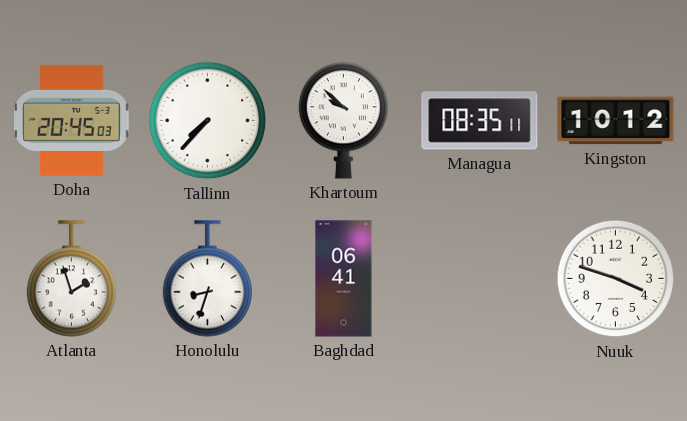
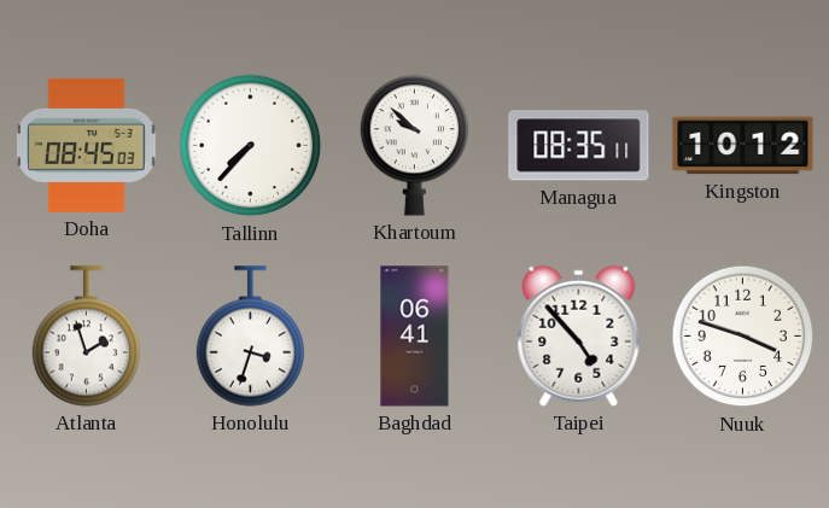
Doha: 20:45 -> 08:45 (87, 145)
Honolulu: 8:33 -> 3:33 (251, 337)
Taipei: none -> 4:53 (579, 335)
